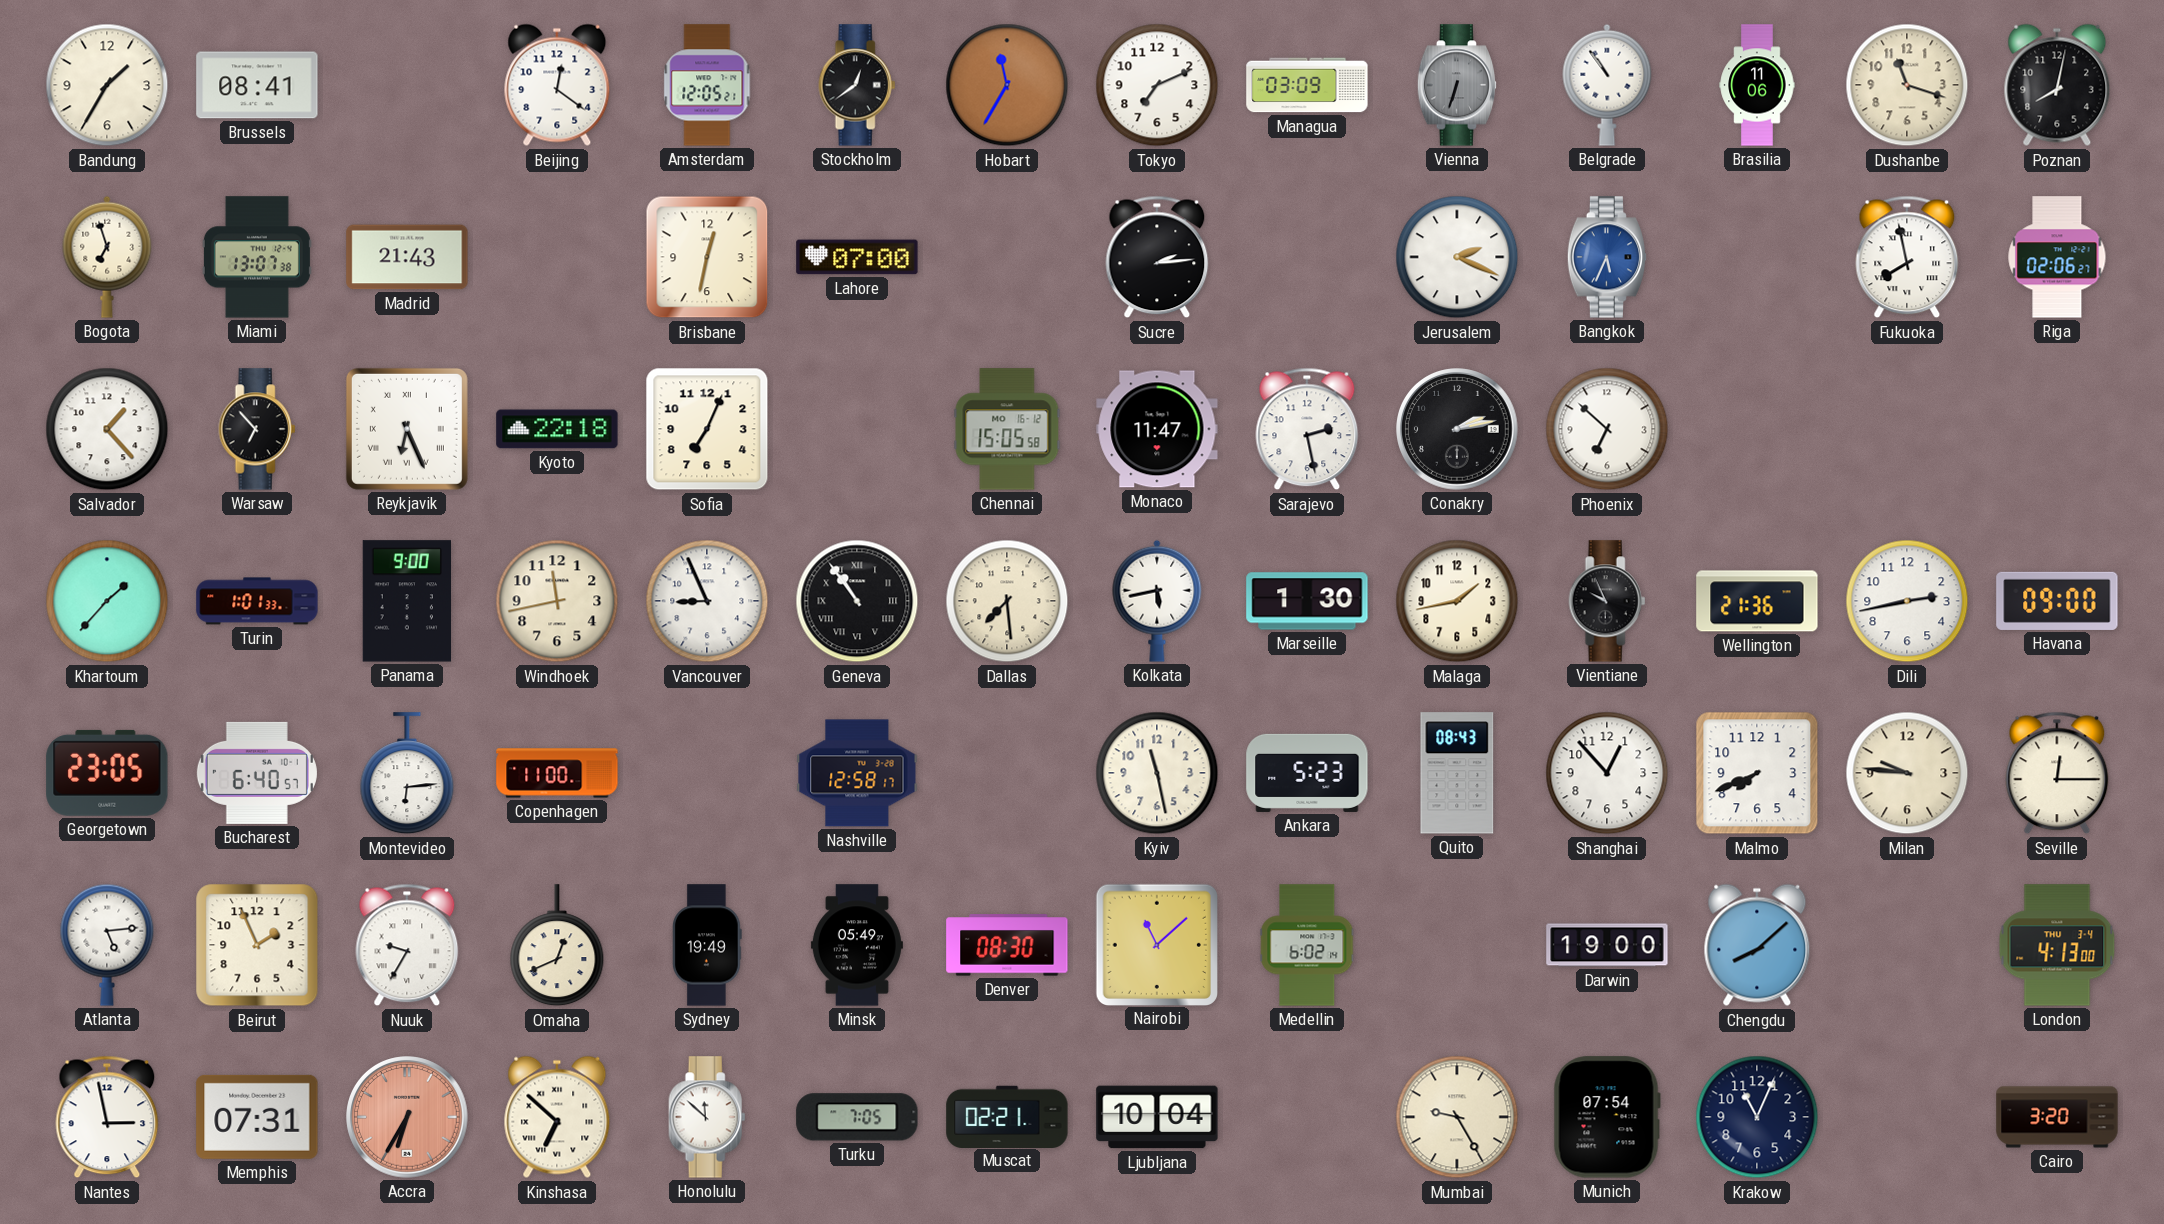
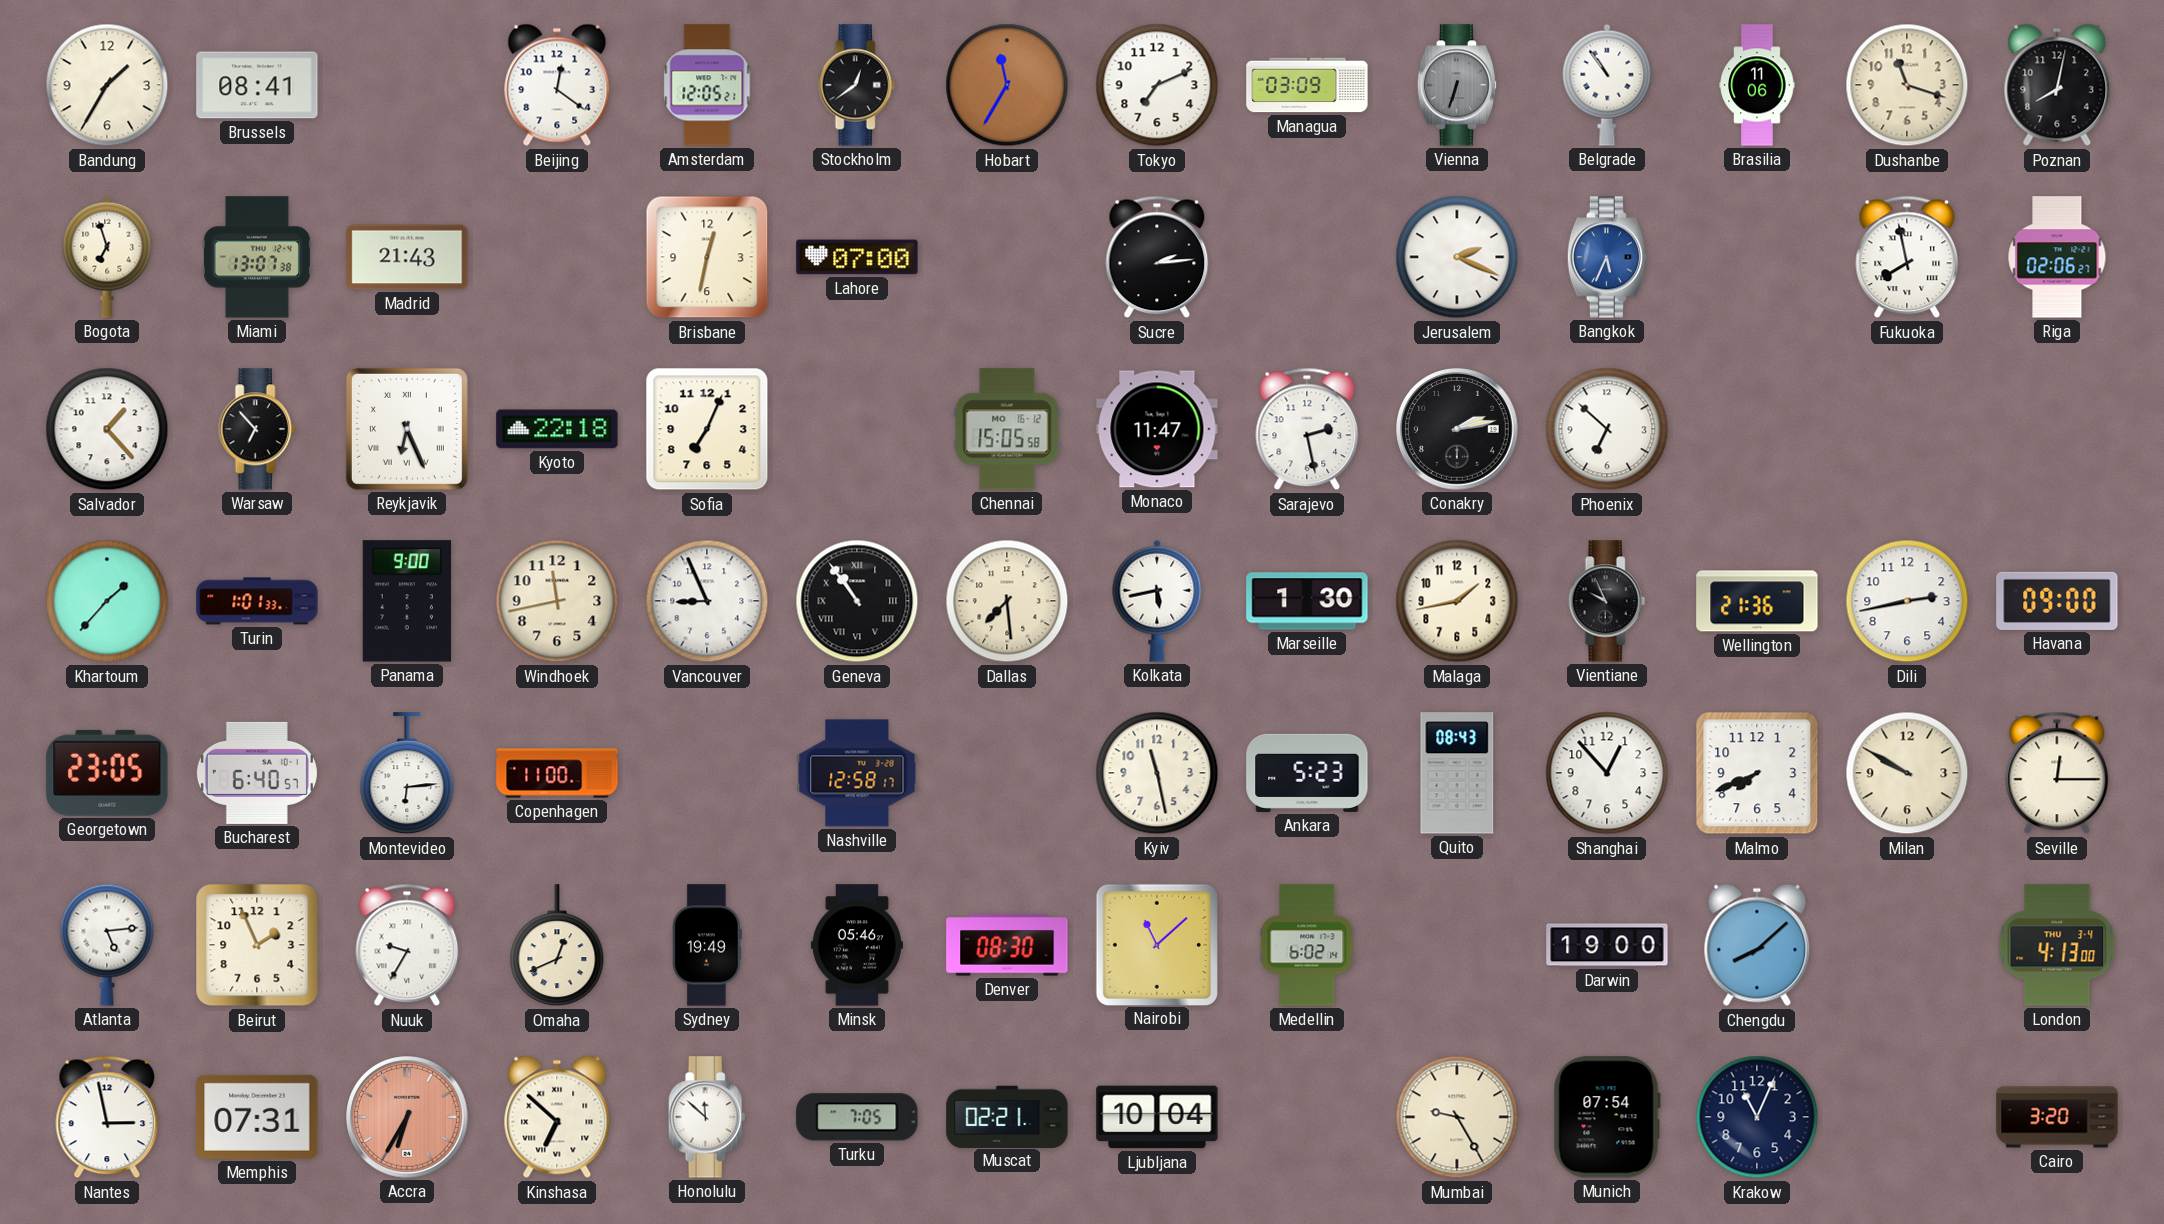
Milan: 9:46 -> 9:50 (1907, 773)
Minsk: 05:49 -> 05:46 (857, 945)
